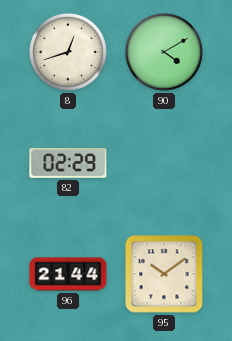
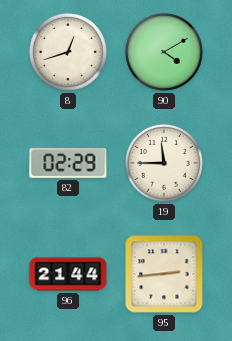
19: none -> 11:45 (164, 163)
95: 10:09 -> 2:44 (164, 274)
